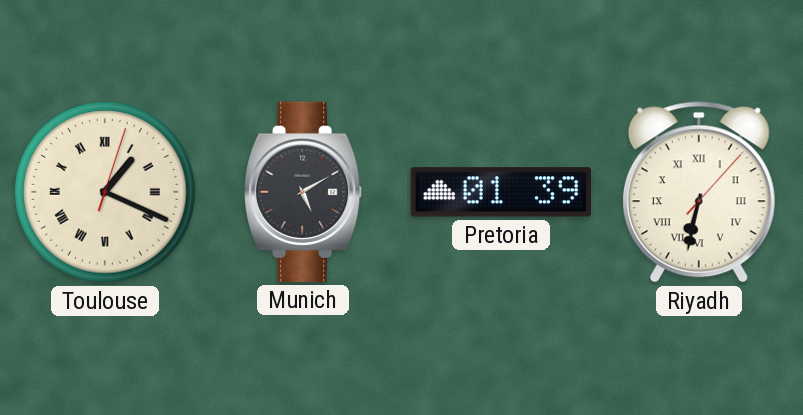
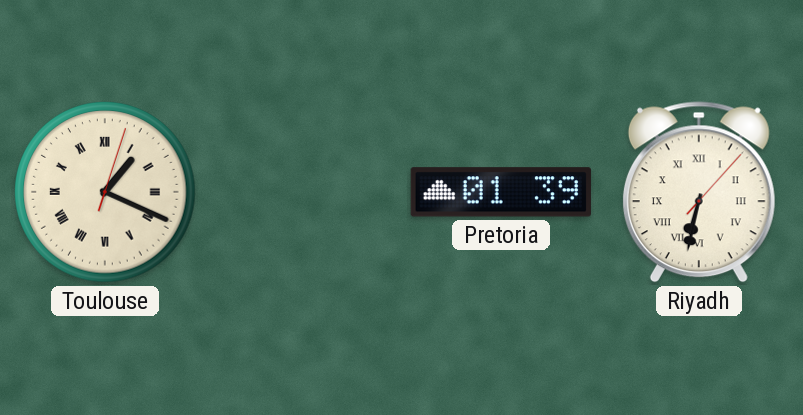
Munich: 5:10 -> none (304, 192)
